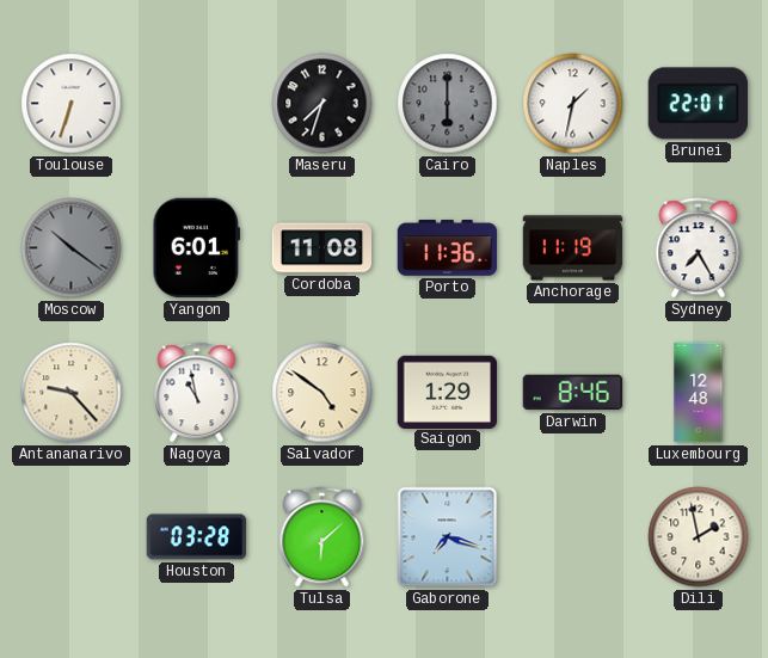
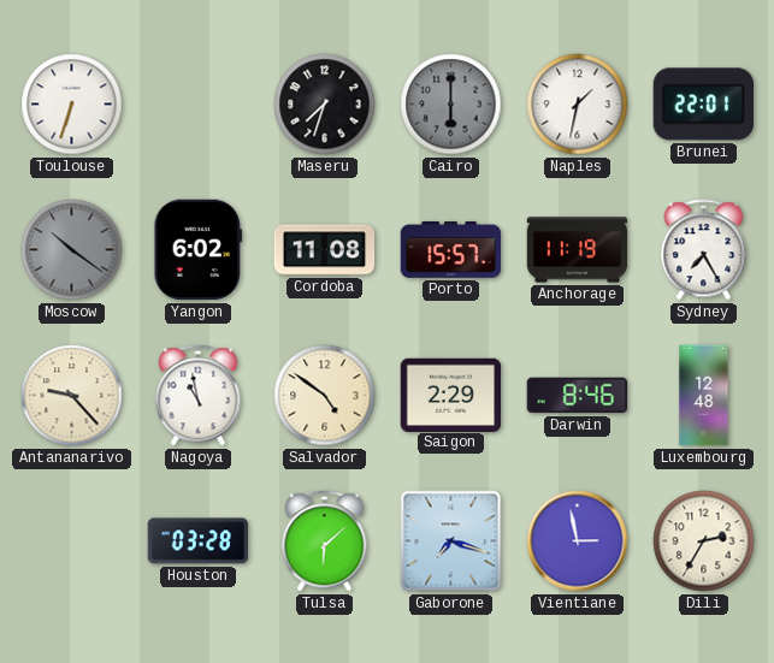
Yangon: 6:01 -> 6:02 (199, 250)
Porto: 11:36 -> 15:57 (451, 249)
Saigon: 1:29 -> 2:29 (451, 395)
Vientiane: none -> 2:58 (578, 541)
Dili: 1:58 -> 2:35 (704, 541)
